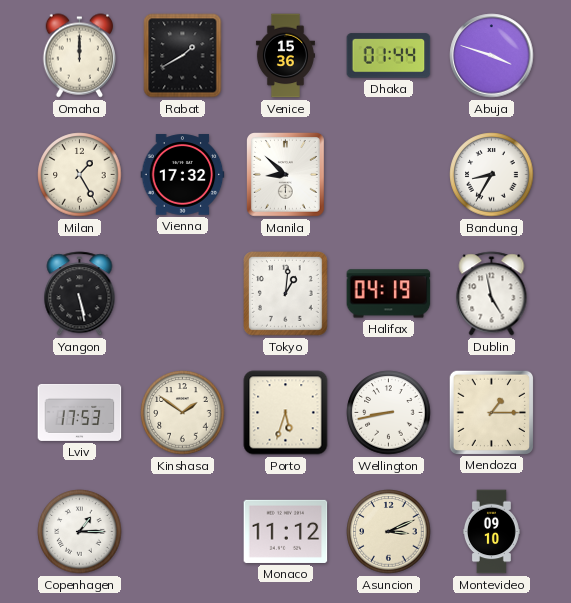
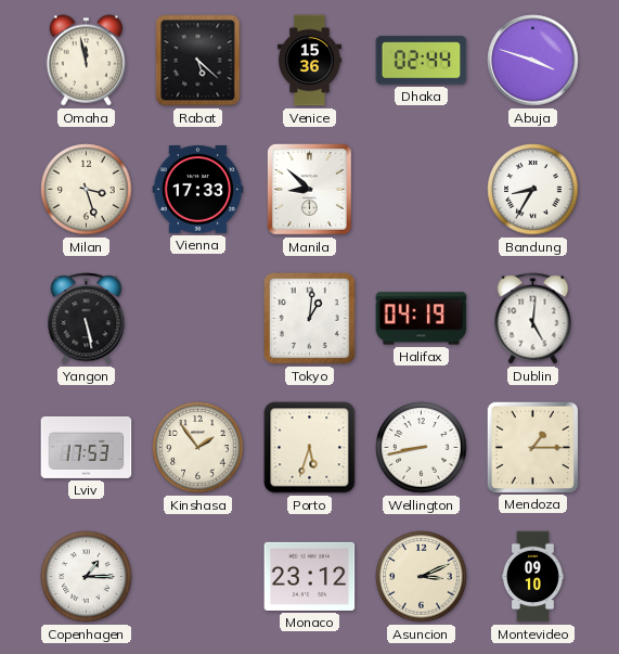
Omaha: 12:00 -> 11:58 (86, 61)
Rabat: 1:40 -> 5:22 (198, 61)
Dhaka: 01:44 -> 02:44 (422, 61)
Milan: 1:25 -> 3:27 (87, 190)
Vienna: 17:32 -> 17:33 (198, 190)
Dublin: 4:58 -> 5:01 (533, 319)
Kinshasa: 1:51 -> 1:54 (198, 448)
Monaco: 11:12 -> 23:12 (310, 576)
